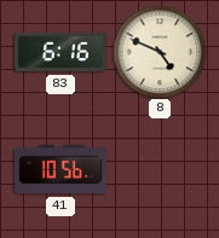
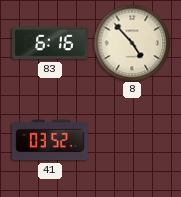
8: 4:49 -> 4:53 (132, 43)
41: 10:56 -> 03:52 (51, 140)
